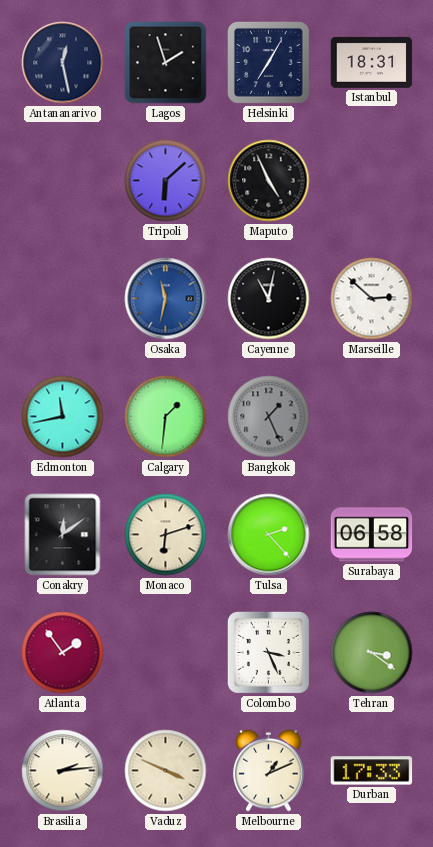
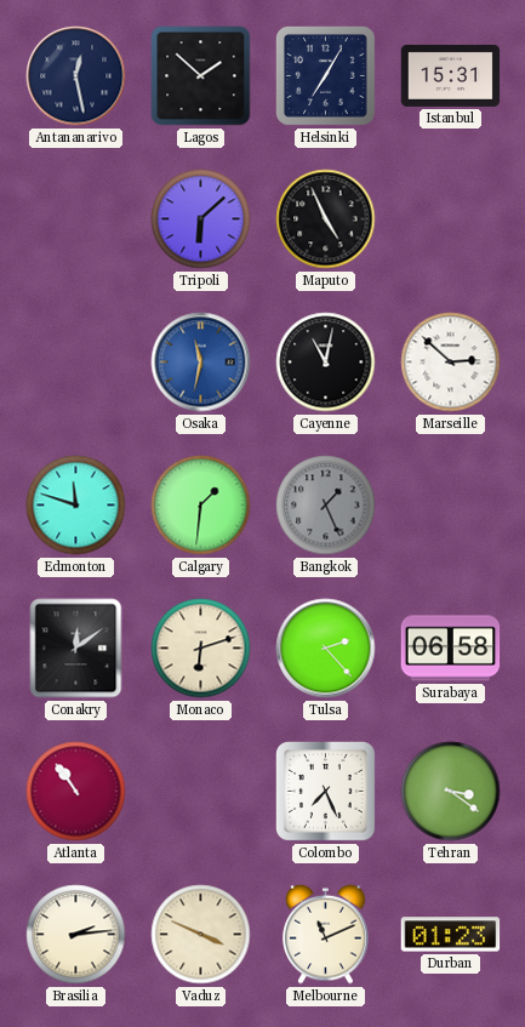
Lagos: 1:57 -> 1:52 (201, 76)
Istanbul: 18:31 -> 15:31 (451, 75)
Edmonton: 11:43 -> 11:48 (76, 506)
Atlanta: 1:54 -> 10:54 (76, 792)
Colombo: 3:26 -> 7:26 (325, 791)
Melbourne: 1:11 -> 11:11 (326, 934)
Durban: 17:33 -> 01:23 (451, 935)
